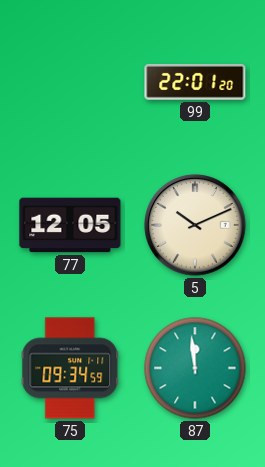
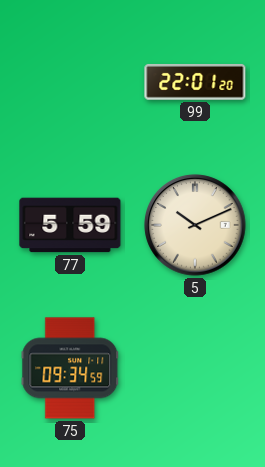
77: 12:05 -> 5:59 (70, 225)
87: 11:59 -> none (195, 368)
